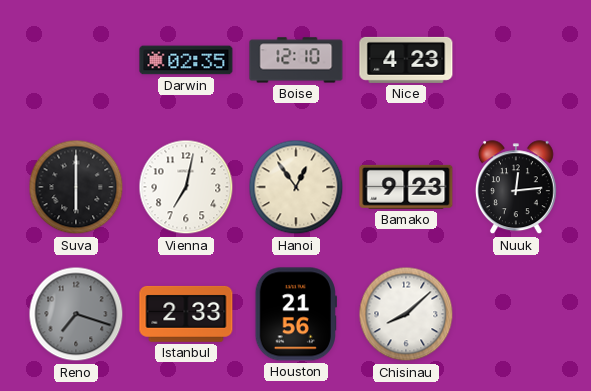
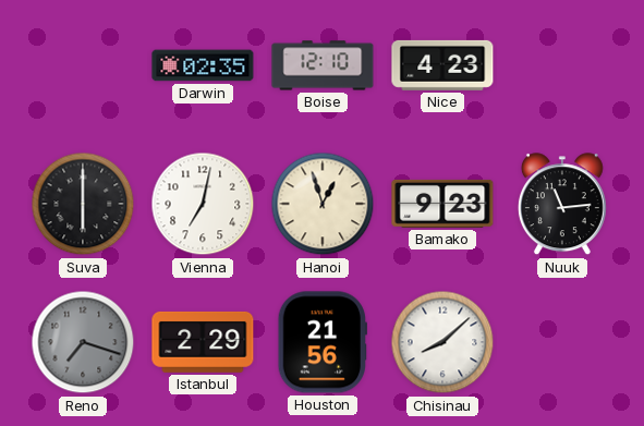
Hanoi: 12:54 -> 12:57 (323, 204)
Nuuk: 12:14 -> 11:14 (562, 205)
Istanbul: 2:33 -> 2:29 (203, 342)
